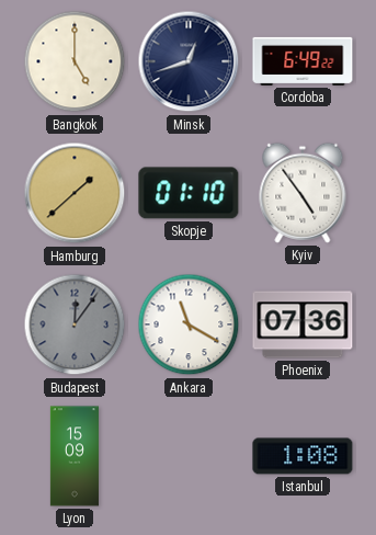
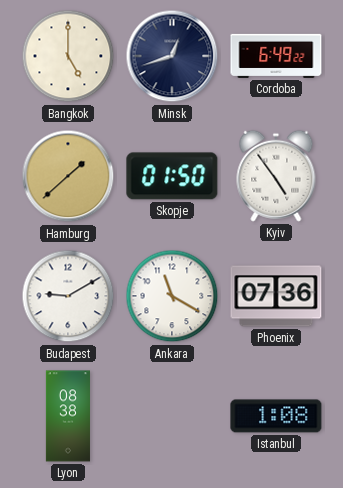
Skopje: 01:10 -> 01:50 (172, 176)
Budapest: 12:06 -> 9:10 (68, 296)
Budapest dial: grey -> white (68, 296)
Lyon: 15:09 -> 08:38 (68, 416)
